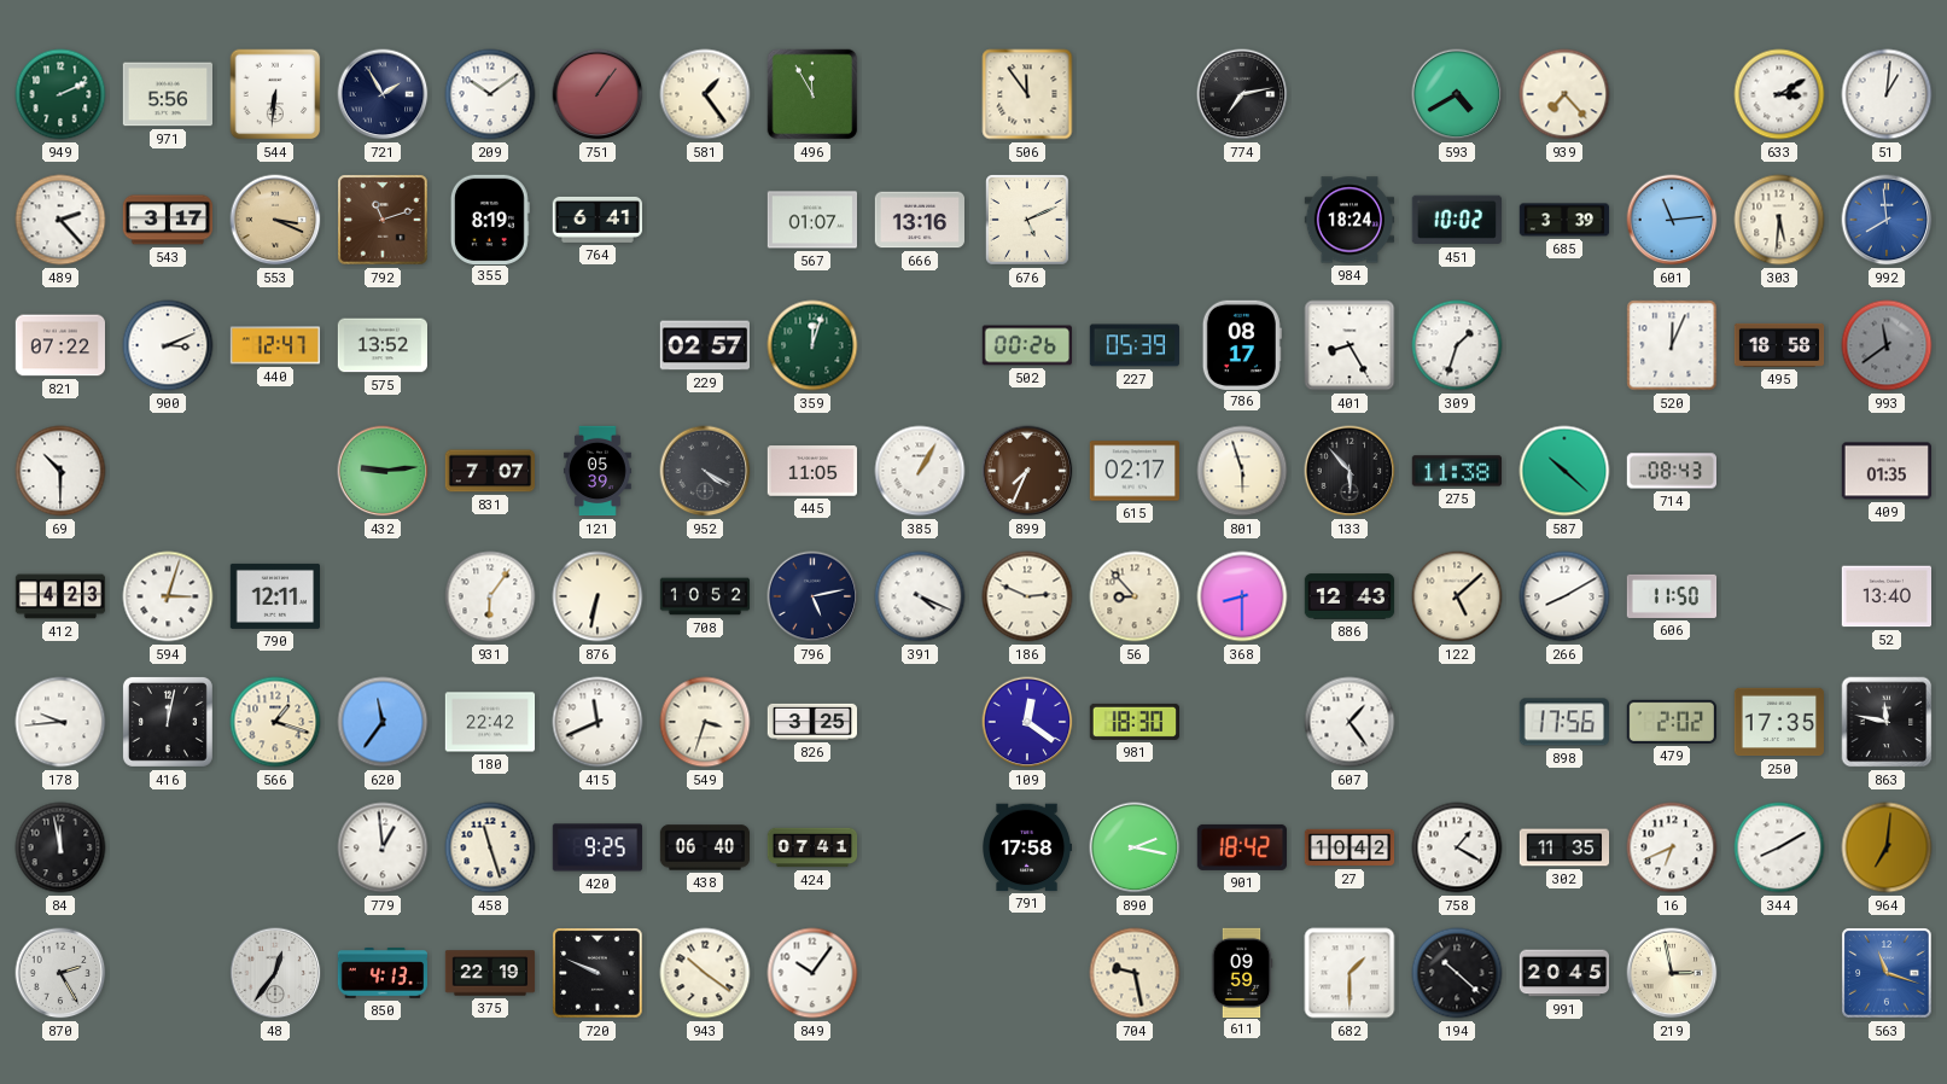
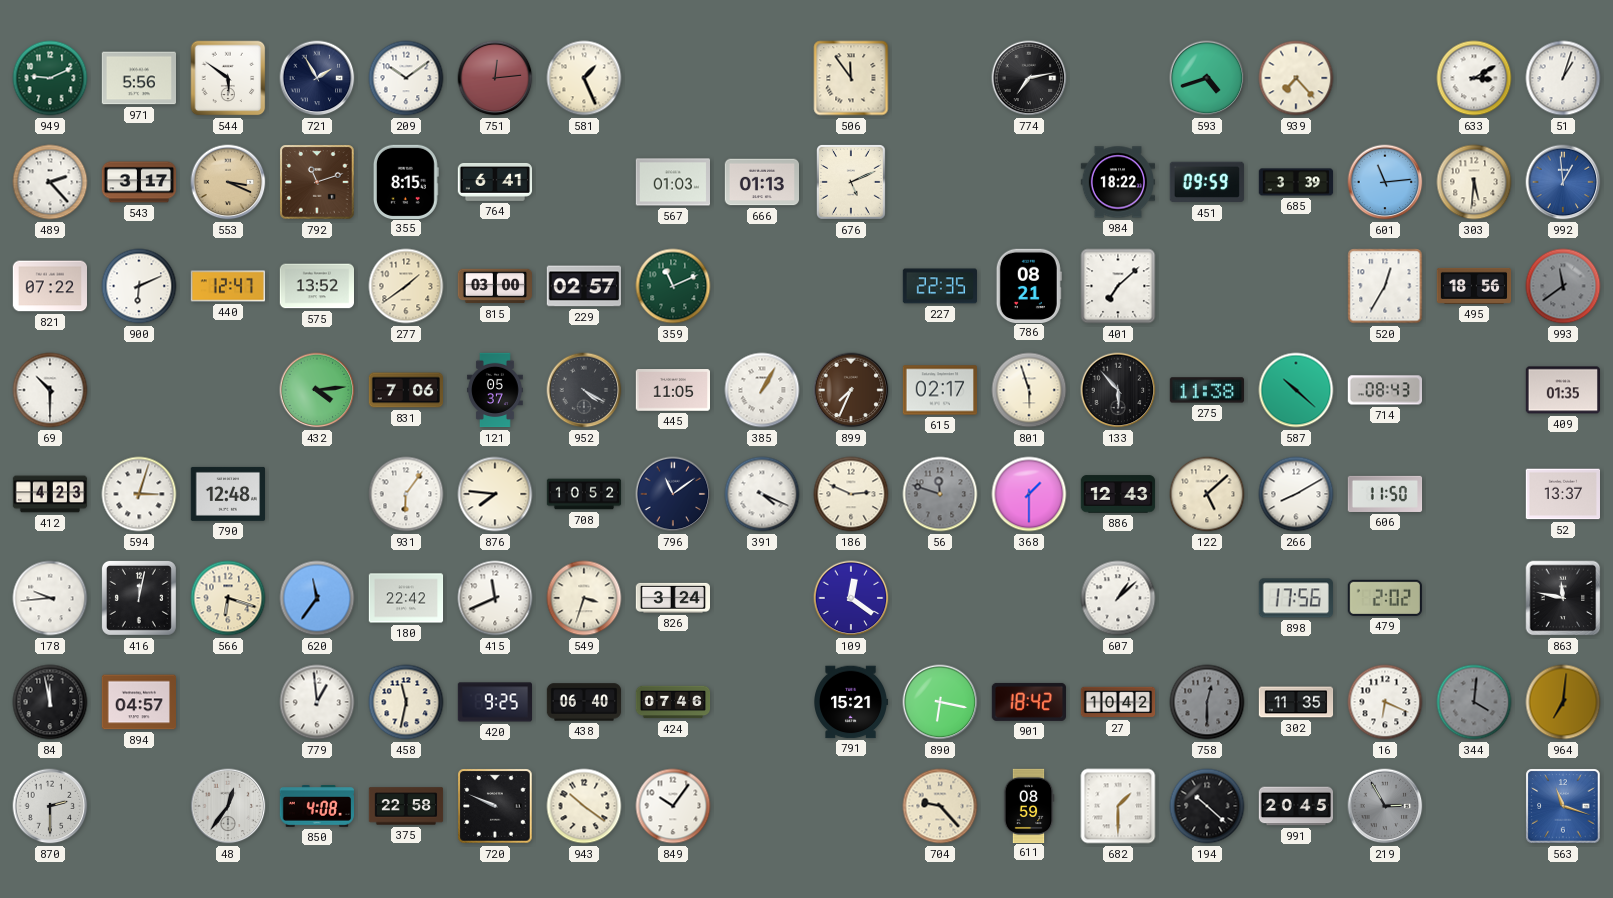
949: 2:11 -> 9:11 (50, 78)
544: 6:31 -> 5:51 (228, 78)
751: 1:06 -> 12:14 (495, 78)
581: 1:24 -> 1:26 (584, 78)
496: 11:55 -> none (812, 94)
593: 4:40 -> 4:42 (1207, 78)
51: 1:01 -> 1:03 (1563, 78)
355: 8:19 -> 8:15 (406, 181)
567: 01:07 -> 01:03 (672, 182)
666: 13:16 -> 01:13 (762, 182)
984: 18:24 -> 18:22 (1117, 182)
451: 10:02 -> 09:59 (1207, 182)
992: 7:59 -> 12:59 (1563, 182)
900: 3:11 -> 6:11 (139, 286)
277: none -> 1:39 (406, 286)
815: none -> 03:00 (495, 286)
359: 12:03 -> 11:11 (673, 286)
502: 00:26 -> none (1026, 345)
227: 05:39 -> 22:35 (939, 286)
786: 08:17 -> 08:21 (1029, 285)
401: 8:25 -> 7:08 (1118, 286)
309: 1:33 -> none (1457, 345)
520: 12:04 -> 12:35 (1385, 286)
495: 18:58 -> 18:56 (1474, 286)
432: 9:14 -> 4:14 (317, 390)
831: 7:07 -> 7:06 (406, 390)
121: 05:39 -> 05:37 (495, 390)
790: 12:11 -> 12:48 (227, 494)
876: 6:32 -> 7:46 (495, 494)
796: 5:13 -> 11:09 (673, 494)
56: 8:53 -> 11:48 (940, 494)
56 dial: cream -> grey (940, 494)
368: 8:30 -> 1:30 (1029, 494)
52: 13:40 -> 13:37 (1562, 494)
566: 1:18 -> 6:18 (228, 598)
826: 3:25 -> 3:24 (673, 598)
981: 18:30 -> none (1133, 722)
607: 1:24 -> 1:08 (1118, 598)
250: 17:35 -> none (1778, 722)
894: none -> 04:57 (139, 702)
458: 11:27 -> 11:32 (406, 702)
424: 07:41 -> 07:46 (673, 702)
791: 17:58 -> 15:21 (851, 702)
890: 2:17 -> 6:17 (940, 702)
758: 1:20 -> 12:30 (1207, 702)
758 dial: white -> grey (1207, 702)
16: 6:41 -> 6:19 (1385, 702)
344: 8:10 -> 4:01 (1474, 702)
344 dial: white -> grey (1474, 702)
870: 2:25 -> 2:30 (50, 806)
850: 4:13 -> 4:08 (316, 806)
375: 22:19 -> 22:58 (406, 806)
704: 9:28 -> 9:23 (940, 806)
611: 09:59 -> 08:59 (1029, 805)
219: 2:58 -> 2:55 (1385, 806)
219 dial: cream -> grey (1385, 806)
